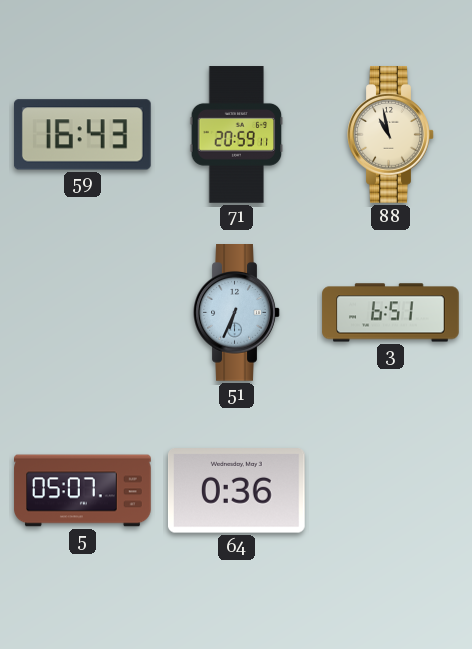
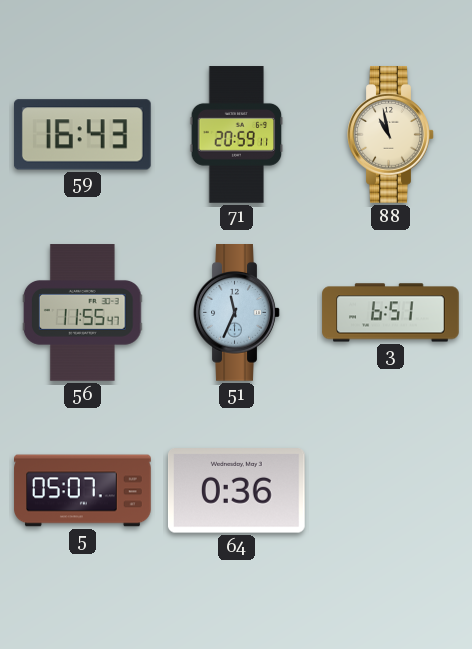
56: none -> 11:55 (82, 313)
51: 6:34 -> 11:34 (237, 313)
